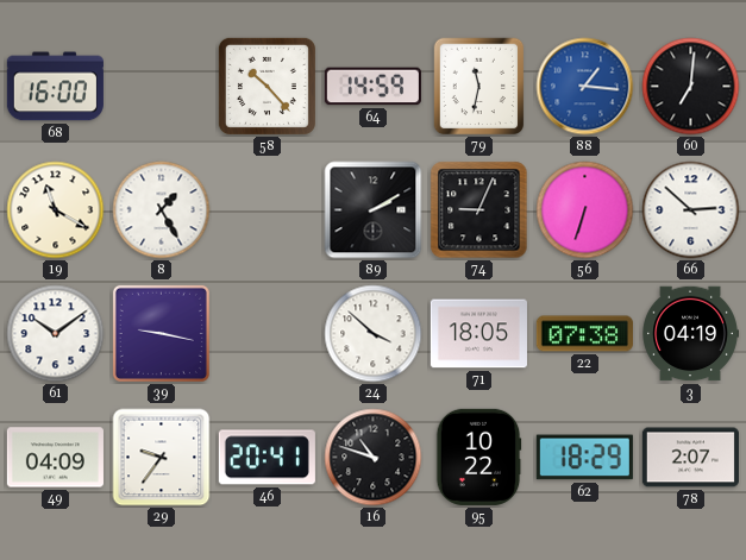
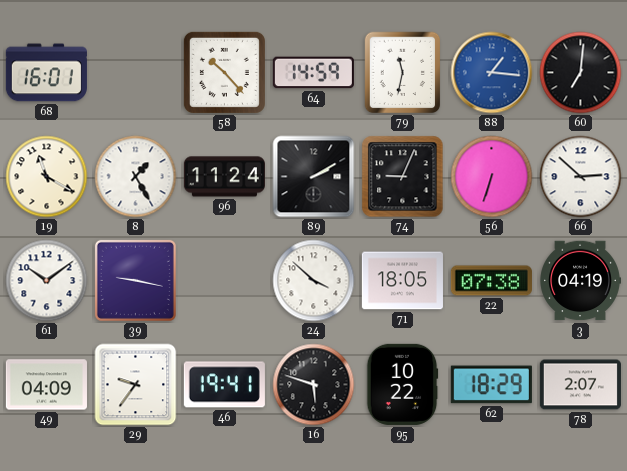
68: 16:00 -> 16:01 (46, 73)
96: none -> 11:24 (224, 177)
46: 20:41 -> 19:41 (224, 385)
16: 10:48 -> 5:48 (314, 385)
